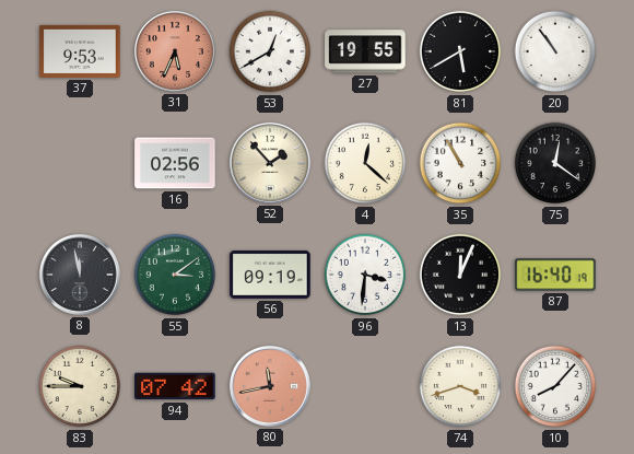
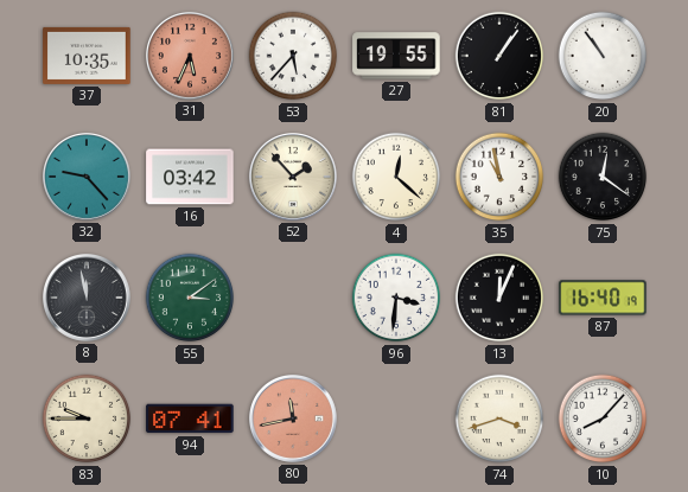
37: 9:53 -> 10:35 (87, 56)
53: 12:40 -> 5:37 (293, 56)
81: 5:40 -> 1:06 (499, 56)
32: none -> 9:23 (87, 177)
16: 02:56 -> 03:42 (190, 177)
35: 10:55 -> 10:58 (499, 177)
56: 09:19 -> none (270, 275)
94: 07:42 -> 07:41 (190, 418)
